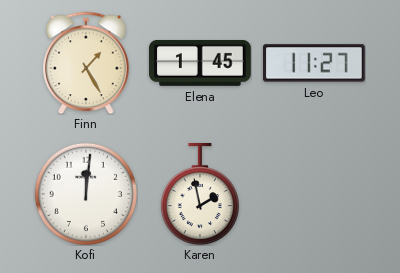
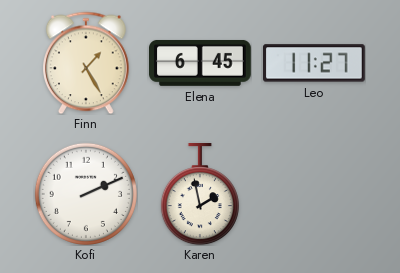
Elena: 1:45 -> 6:45 (201, 63)
Kofi: 12:01 -> 2:11 (86, 194)
